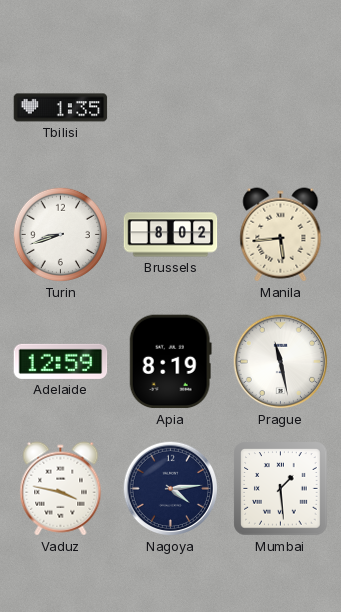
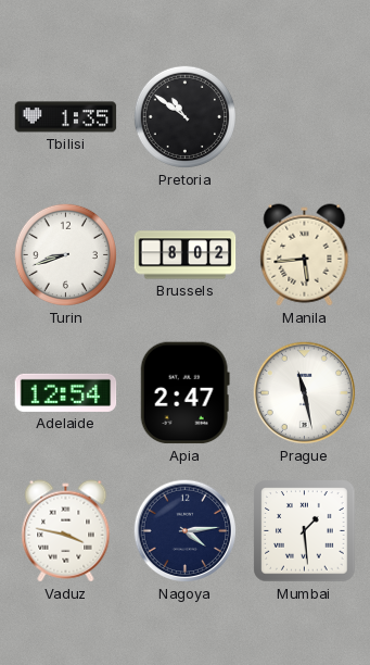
Pretoria: none -> 10:51 (184, 116)
Adelaide: 12:59 -> 12:54 (66, 392)
Apia: 8:19 -> 2:47 (184, 393)
